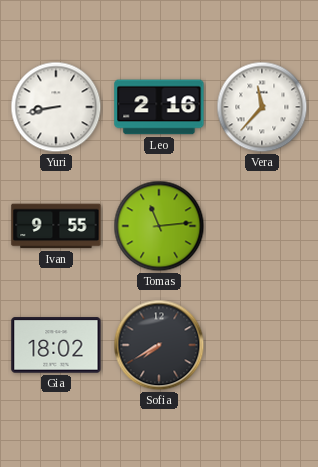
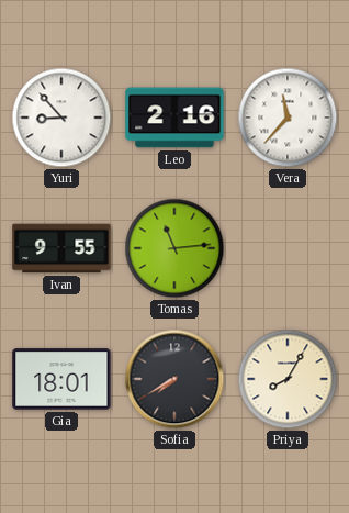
Yuri: 8:43 -> 8:53 (61, 118)
Gia: 18:02 -> 18:01 (61, 379)
Priya: none -> 8:05 (288, 379)
